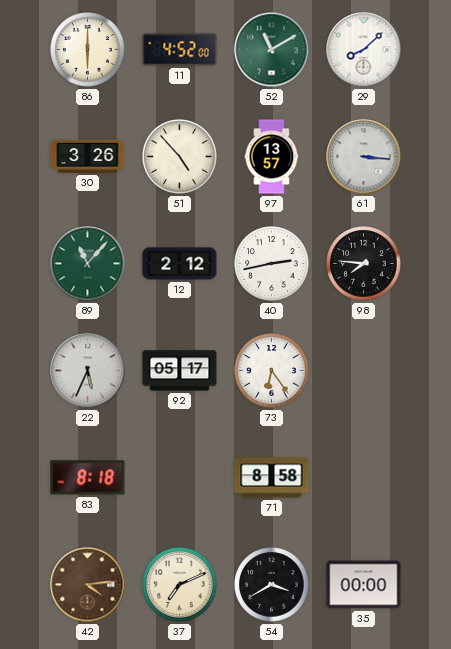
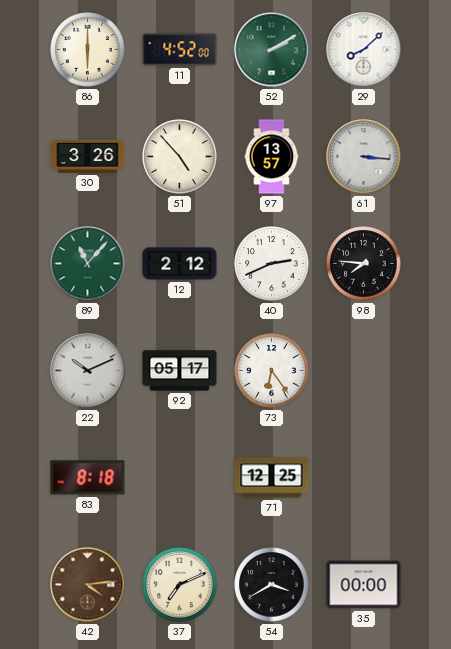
52: 11:10 -> 2:10 (272, 50)
40: 2:43 -> 2:41 (272, 264)
22: 5:34 -> 10:11 (88, 371)
71: 8:58 -> 12:25 (272, 478)
